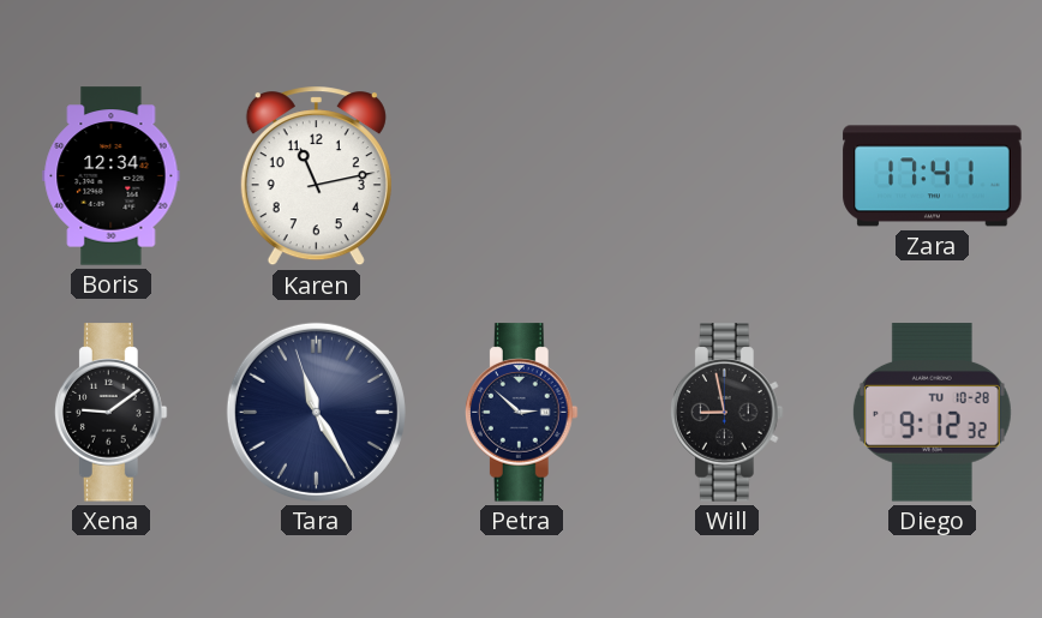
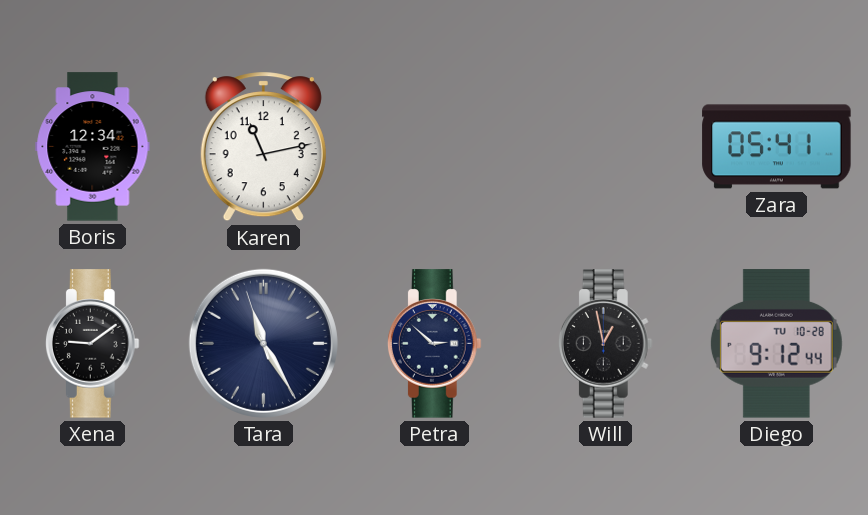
Zara: 17:41 -> 05:41 (777, 147)
Will: 8:58 -> 12:58 (605, 344)
Diego: 9:12:32 -> 9:12:44 (776, 344)
